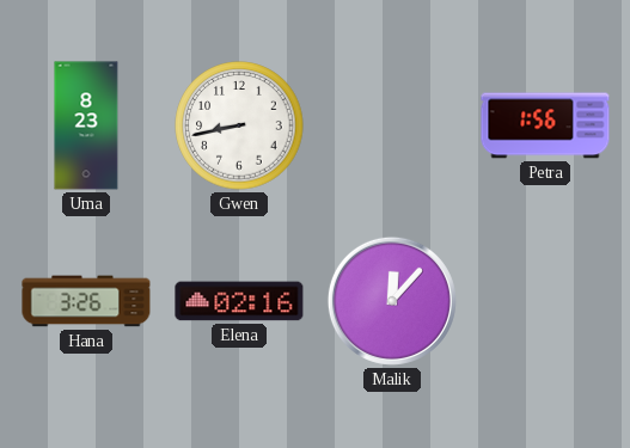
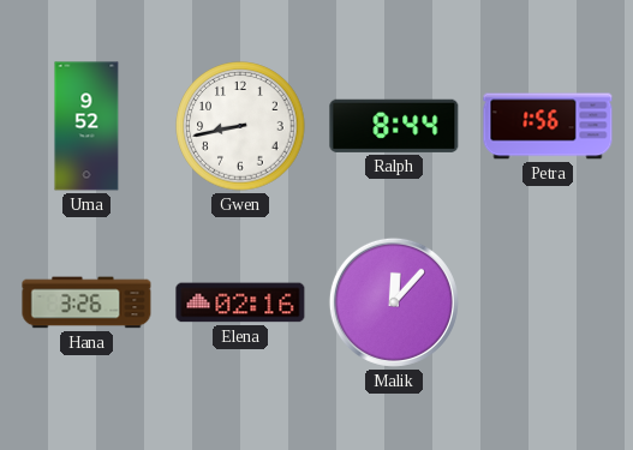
Uma: 8:23 -> 9:52 (86, 126)
Ralph: none -> 8:44 (394, 126)
